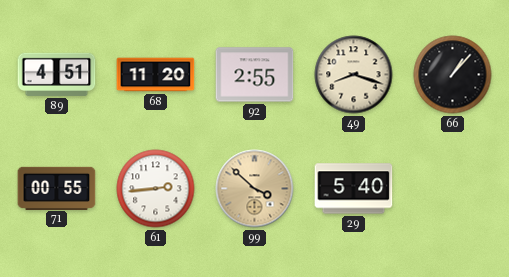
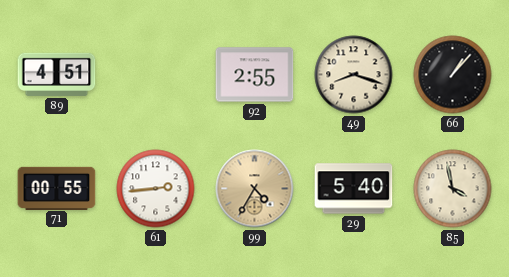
68: 11:20 -> none (156, 75)
99: 3:52 -> 4:35 (255, 189)
85: none -> 3:58 (453, 189)
